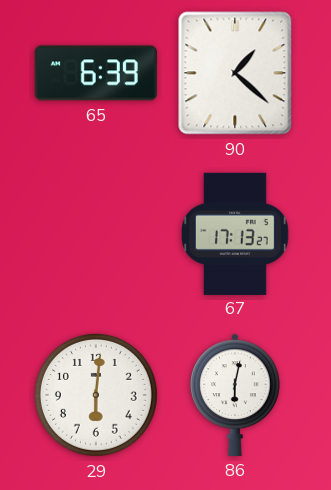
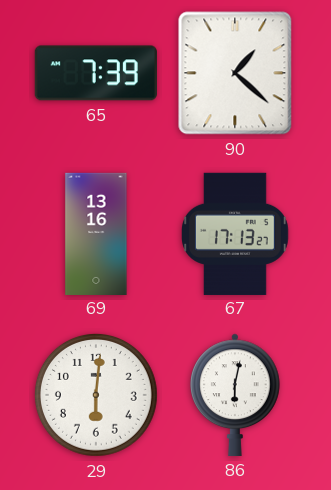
65: 6:39 -> 7:39 (96, 73)
69: none -> 13:16 (96, 233)
